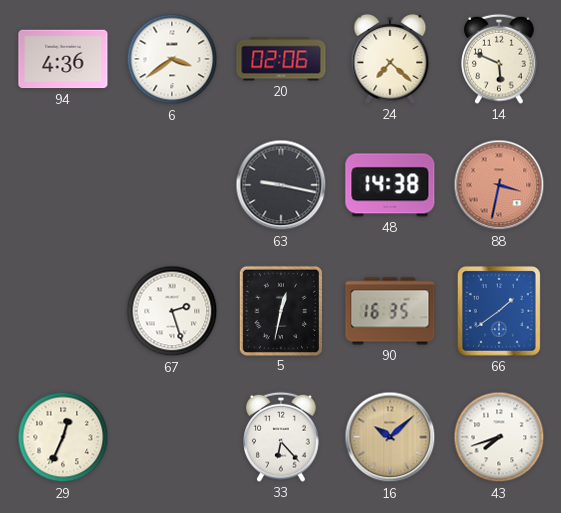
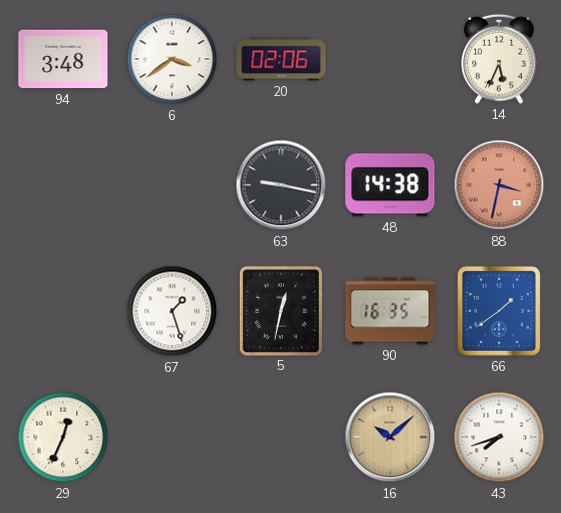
94: 4:36 -> 3:48 (63, 59)
24: 7:22 -> none (390, 59)
14: 5:49 -> 5:34 (499, 59)
67: 2:27 -> 1:27 (172, 311)
33: 6:23 -> none (281, 437)
